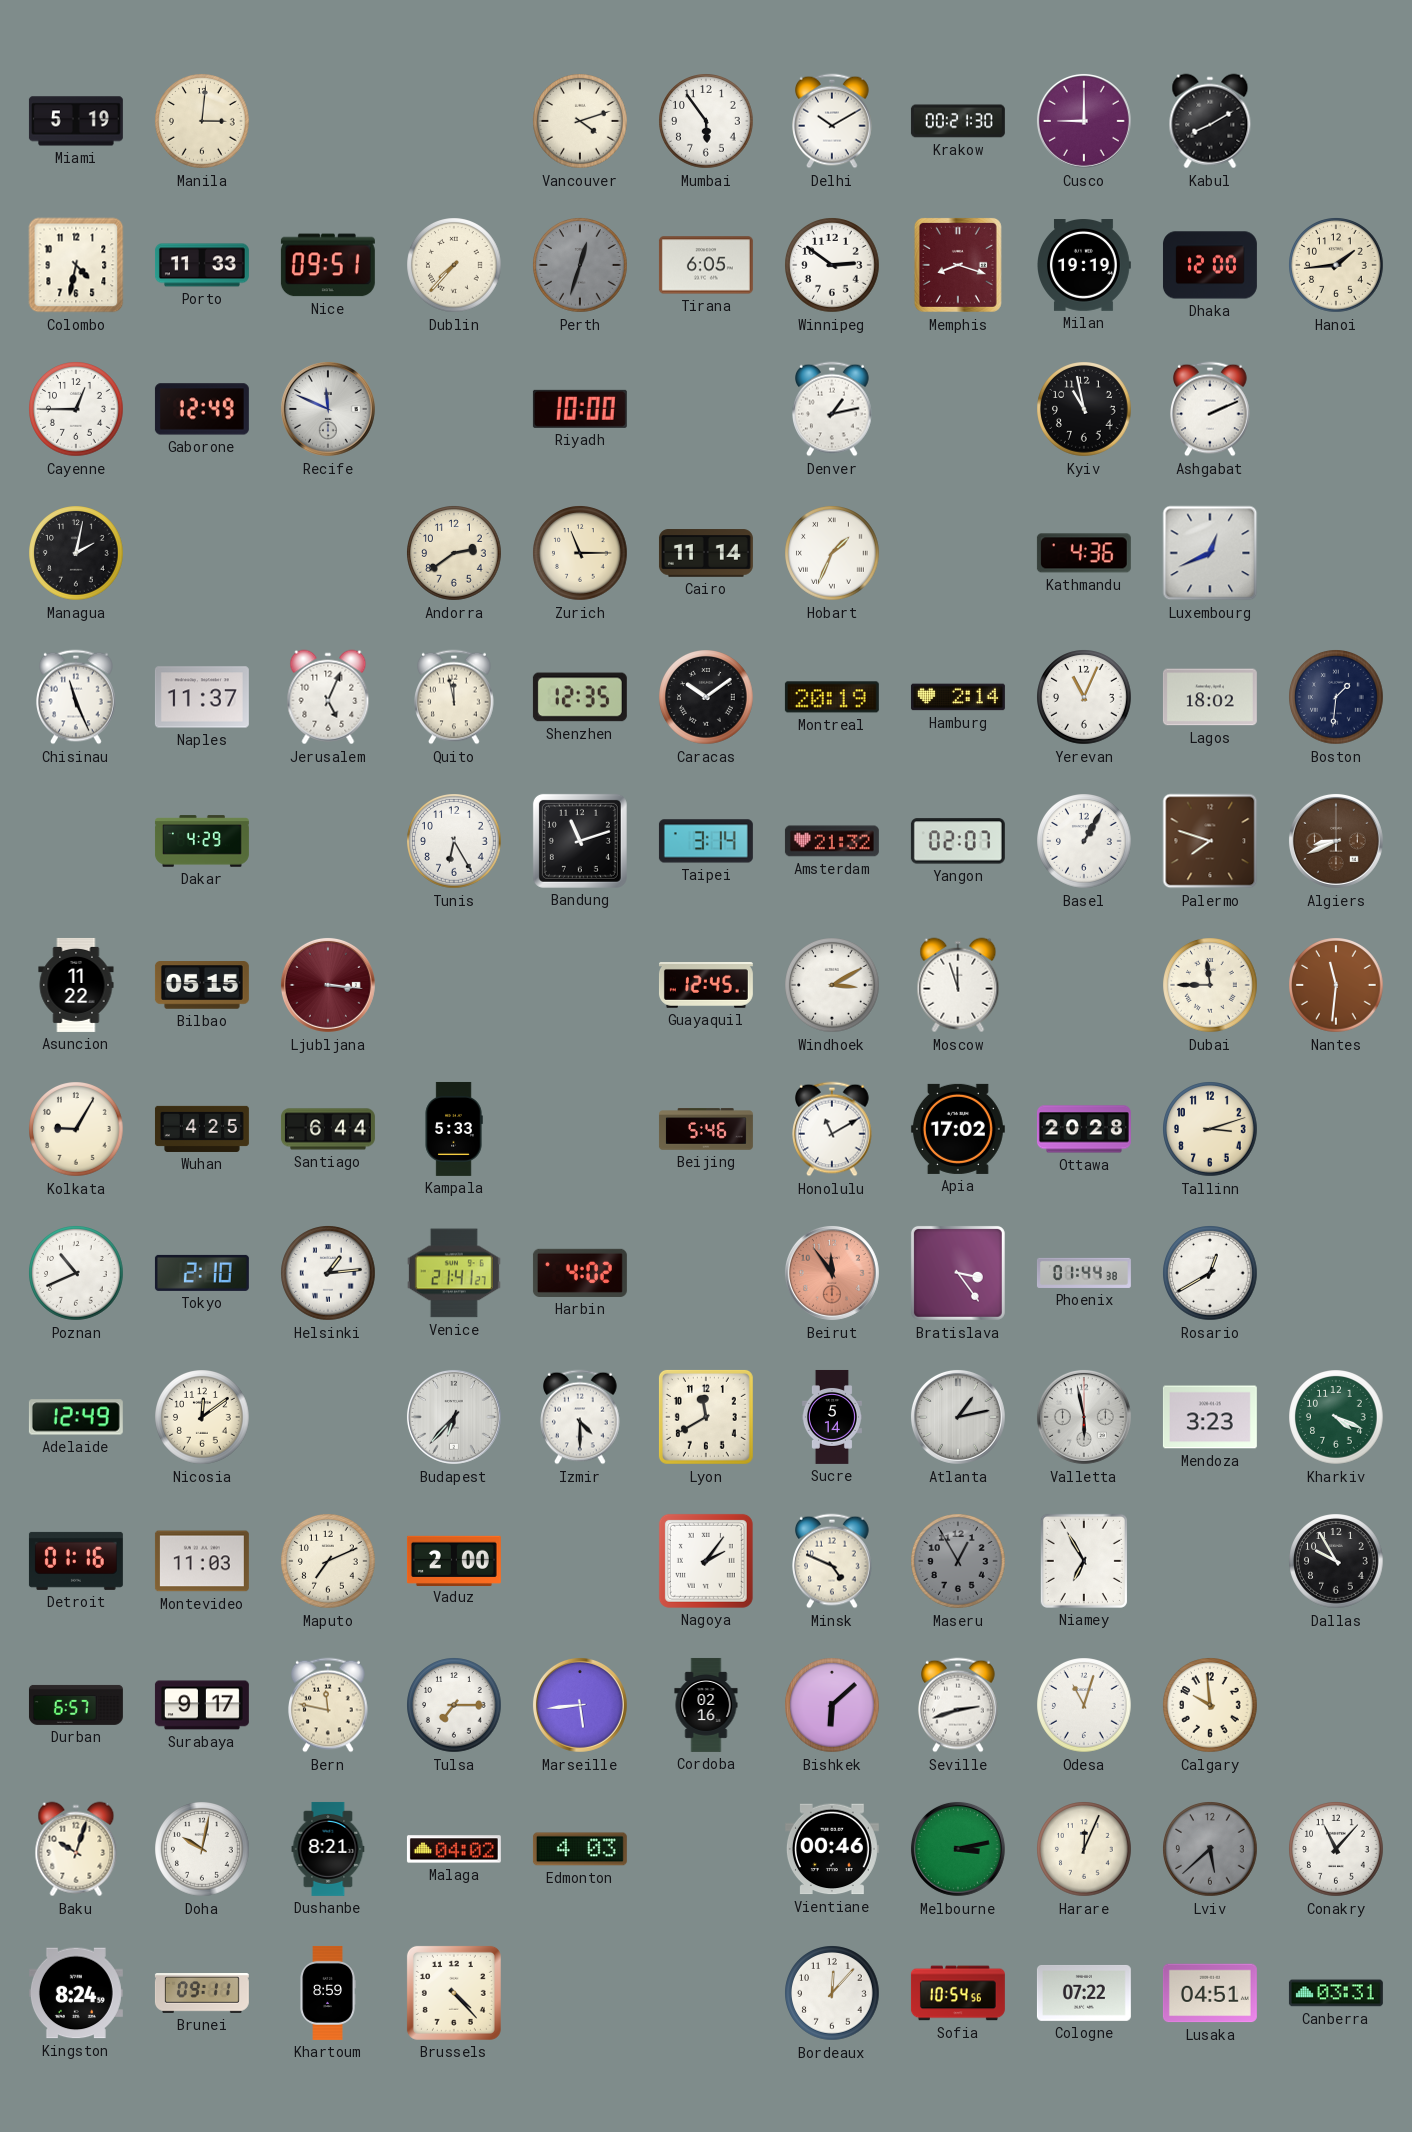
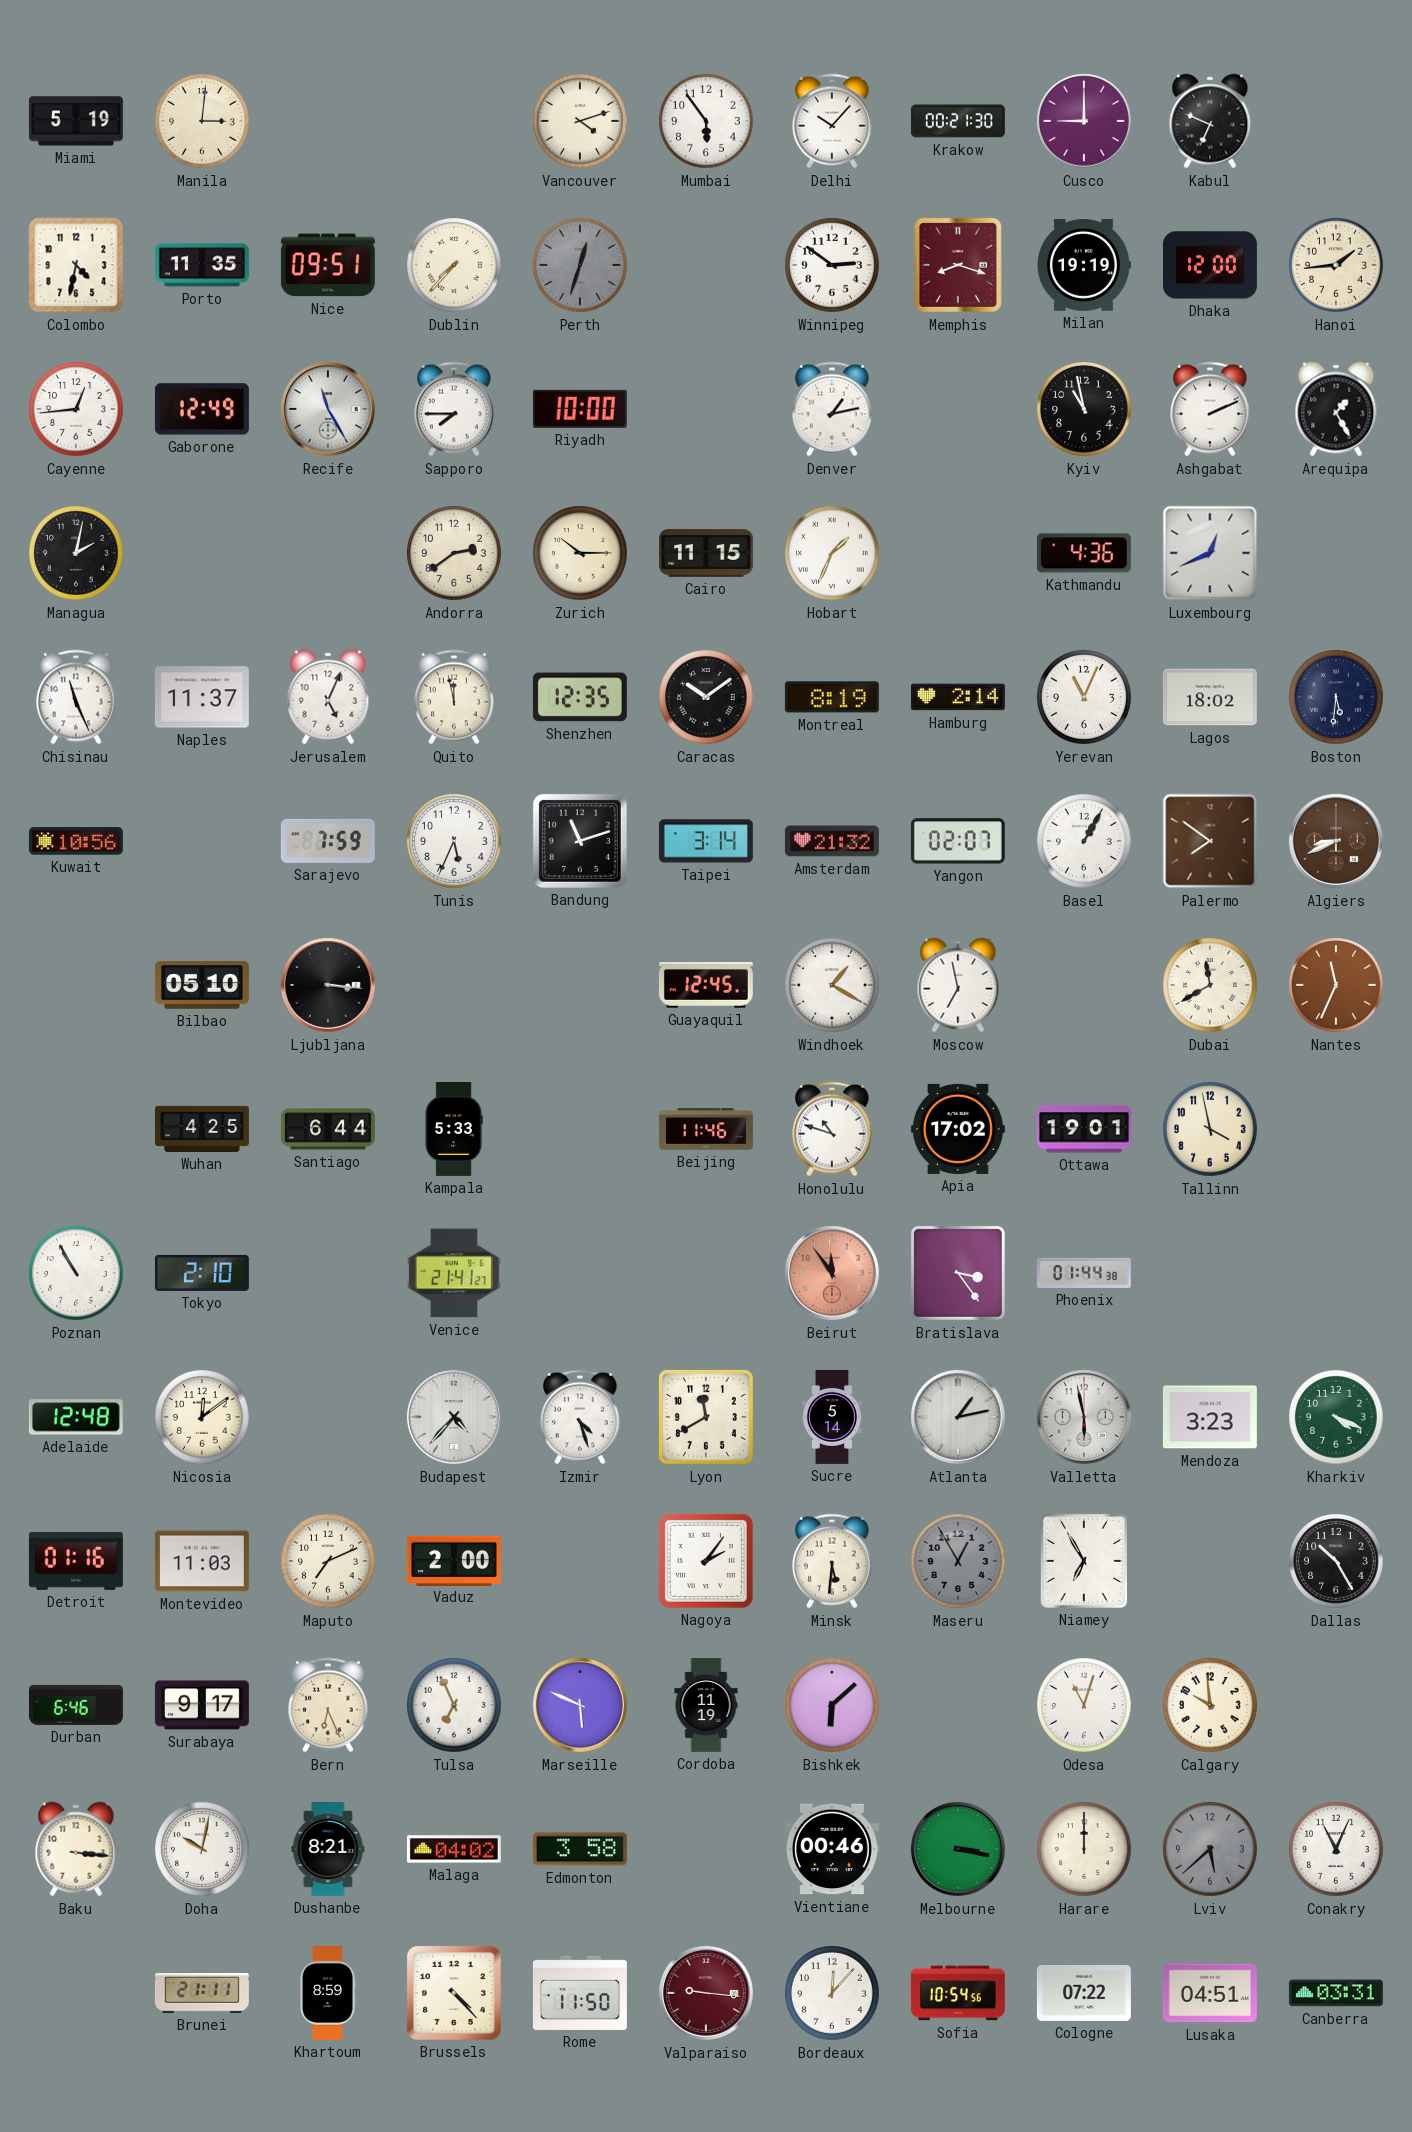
Delhi: 10:10 -> 10:07 (832, 121)
Kabul: 8:10 -> 6:49 (1210, 121)
Porto: 11:33 -> 11:35 (202, 265)
Tirana: 6:05 -> none (706, 265)
Cayenne: 12:45 -> 12:44 (76, 409)
Recife: 11:49 -> 11:25 (328, 409)
Sapporo: none -> 7:45 (454, 409)
Arequipa: none -> 1:25 (1336, 409)
Zurich: 11:15 -> 10:15 (580, 553)
Cairo: 11:14 -> 11:15 (706, 553)
Montreal: 20:19 -> 8:19 (832, 697)
Boston: 1:31 -> 5:31 (1336, 697)
Kuwait: none -> 10:56 (76, 841)
Dakar: 4:29 -> none (202, 841)
Sarajevo: none -> 7:59 (328, 841)
Tunis: 6:25 -> 5:34 (454, 841)
Palermo: 7:48 -> 7:51 (1210, 841)
Asuncion: 11:22 -> none (76, 985)
Bilbao: 05:15 -> 05:10 (202, 986)
Ljubljana dial: burgundy -> black (328, 985)
Windhoek: 3:10 -> 1:20 (832, 985)
Moscow: 11:57 -> 6:58 (958, 985)
Dubai: 11:45 -> 11:40 (1210, 985)
Nantes: 11:31 -> 11:34 (1336, 985)
Kolkata: 9:05 -> none (76, 1129)
Beijing: 5:46 -> 11:46 (706, 1129)
Honolulu: 11:10 -> 10:48 (832, 1129)
Ottawa: 20:28 -> 19:01 (1084, 1129)
Tallinn: 3:12 -> 3:58 (1210, 1129)
Poznan: 10:41 -> 10:55 (76, 1273)
Helsinki: 1:14 -> none (328, 1273)
Harbin: 4:02 -> none (580, 1273)
Rosario: 12:40 -> none (1210, 1273)
Adelaide: 12:49 -> 12:48 (76, 1417)
Budapest: 6:37 -> 4:37 (454, 1417)
Izmir: 4:30 -> 4:27 (580, 1417)
Minsk: 4:49 -> 5:31 (832, 1561)
Dallas: 9:55 -> 10:25 (1336, 1561)
Durban: 6:57 -> 6:46 (76, 1705)
Bern: 11:47 -> 6:26 (328, 1705)
Tulsa: 7:15 -> 6:56 (454, 1705)
Marseille: 5:44 -> 5:49 (580, 1705)
Cordoba: 02:16 -> 11:19 (706, 1705)
Seville: 2:42 -> none (958, 1705)
Baku: 10:03 -> 3:16 (76, 1849)
Edmonton: 4:03 -> 3:58 (580, 1849)
Melbourne: 3:13 -> 3:17 (958, 1849)
Harare: 12:04 -> 12:00 (1084, 1849)
Conakry: 11:07 -> 11:04 (1336, 1849)
Kingston: 8:24 -> none (76, 1993)
Brunei: 09:11 -> 21:11 (202, 1994)
Rome: none -> 11:50 (580, 1993)
Valparaiso: none -> 9:16 (706, 1993)
